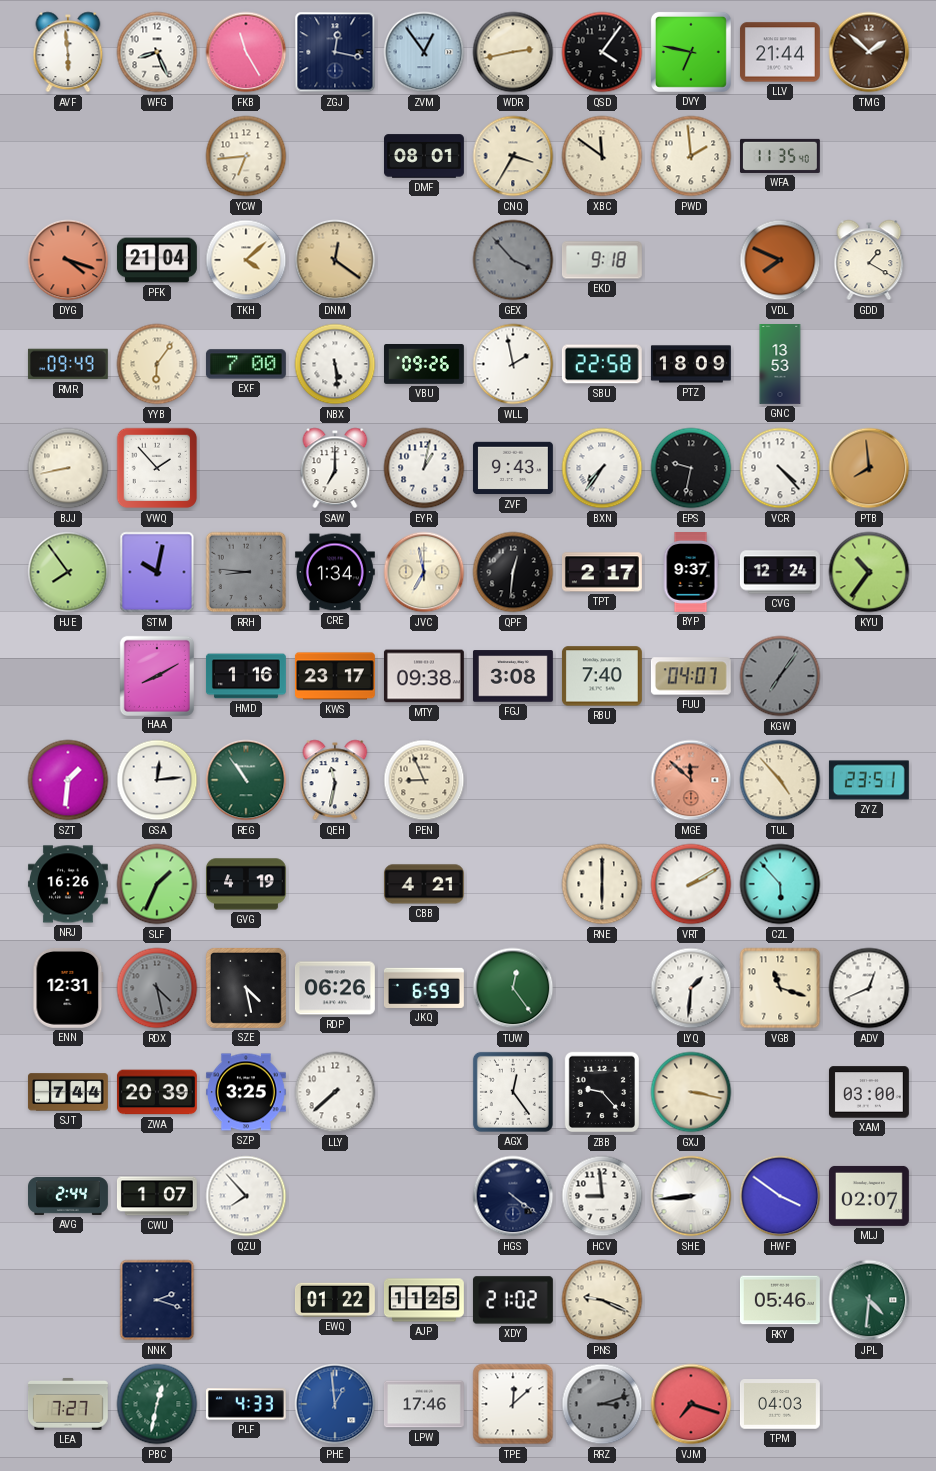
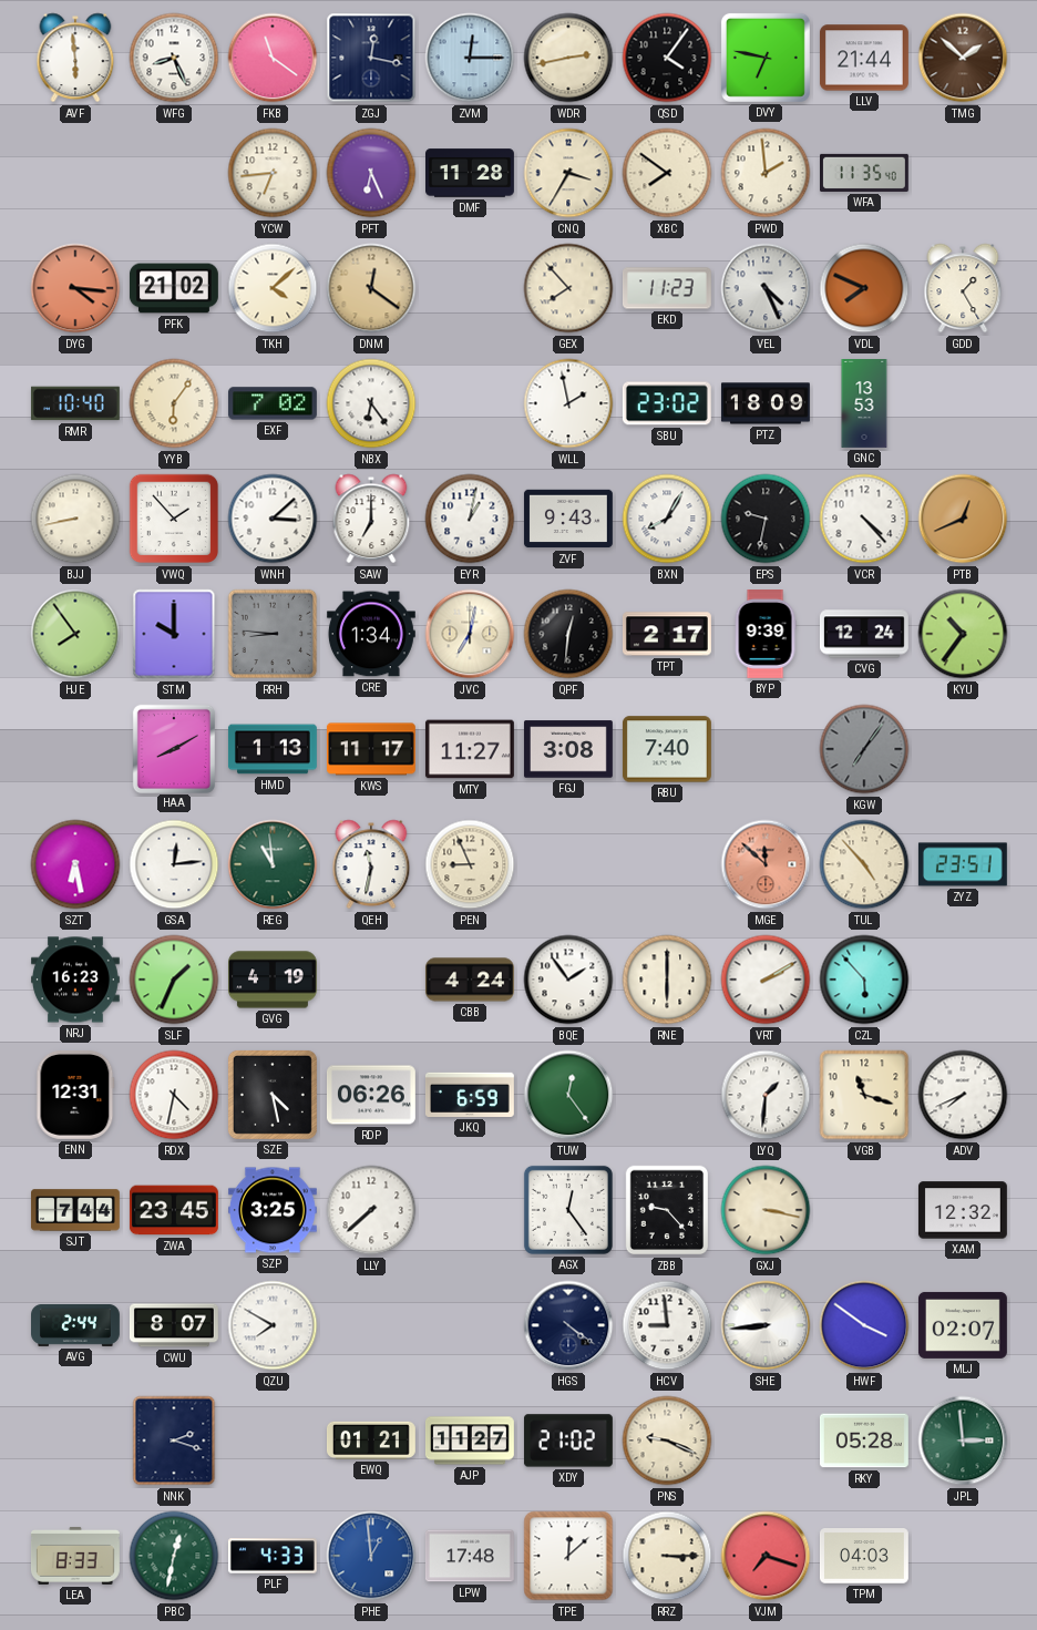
FKB: 11:25 -> 11:21 (273, 58)
ZVM: 12:54 -> 12:15 (470, 58)
PFT: none -> 6:26 (371, 173)
DMF: 08:01 -> 11:28 (471, 173)
XBC: 11:51 -> 7:51 (667, 173)
DYG: 4:18 -> 4:16 (75, 288)
PFK: 21:04 -> 21:02 (174, 288)
GEX: 3:53 -> 7:53 (568, 288)
GEX dial: grey -> cream (568, 288)
EKD: 9:18 -> 11:23 (667, 288)
VEL: none -> 4:26 (766, 288)
GDD: 1:20 -> 1:25 (963, 288)
RMR: 09:49 -> 10:40 (75, 403)
EXF: 7:00 -> 7:02 (273, 403)
NBX: 5:29 -> 6:24 (371, 403)
VBU: 09:26 -> none (425, 365)
SBU: 22:58 -> 23:02 (667, 403)
WNH: none -> 3:08 (273, 519)
BXN: 7:36 -> 8:05 (667, 519)
PTB: 7:59 -> 12:41 (963, 519)
STM: 10:02 -> 10:00 (174, 634)
JVC: 6:58 -> 7:02 (470, 634)
BYP: 9:37 -> 9:39 (766, 635)
HMD: 1:16 -> 1:13 (273, 749)
KWS: 23:17 -> 11:17 (371, 749)
MTY: 09:38 -> 11:27 (470, 749)
FUU: 04:07 -> none (691, 676)
SZT: 1:31 -> 6:28 (75, 864)
REG: 10:54 -> 10:59 (273, 864)
NRJ: 16:26 -> 16:23 (75, 980)
CBB: 4:21 -> 4:24 (470, 980)
BQE: none -> 1:54 (568, 980)
RDX: 4:28 -> 4:32 (174, 1095)
RDX dial: grey -> white (174, 1095)
ADV: 12:41 -> 7:41 (963, 1095)
ZWA: 20:39 -> 23:45 (174, 1210)
XAM: 03:00 -> 12:32 (963, 1210)
CWU: 1:07 -> 8:07 (174, 1325)
QZU: 7:53 -> 7:50 (273, 1325)
EWQ: 01:22 -> 01:21 (371, 1441)
AJP: 11:25 -> 11:27 (470, 1441)
RKY: 05:46 -> 05:28 (864, 1441)
JPL: 4:31 -> 2:59 (963, 1441)
LEA: 7:27 -> 8:33 (75, 1556)
LPW: 17:46 -> 17:48 (470, 1556)
RRZ: 3:12 -> 3:15 (667, 1556)
RRZ dial: grey -> cream (667, 1556)
